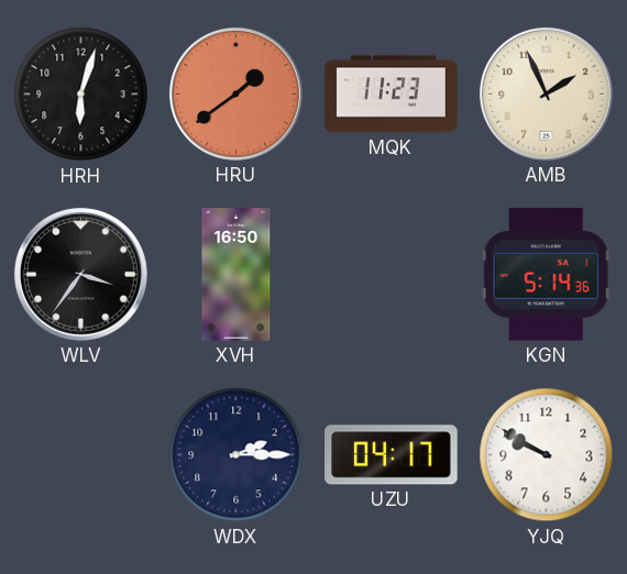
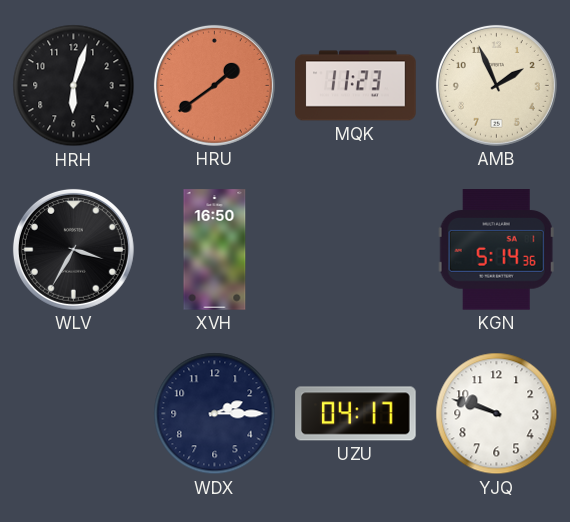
WLV: 3:36 -> 3:35 (73, 249)
YJQ: 9:50 -> 9:48 (497, 414)
